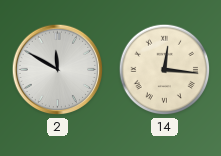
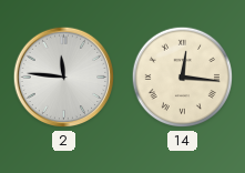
2: 11:50 -> 11:46 (64, 78)
